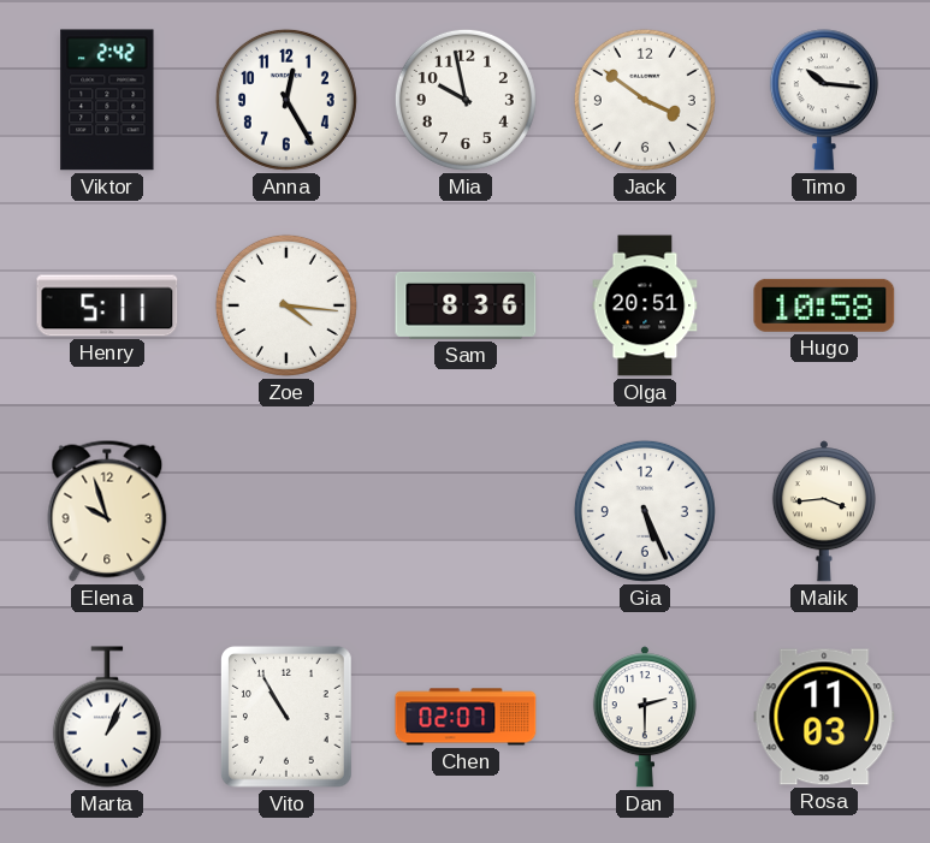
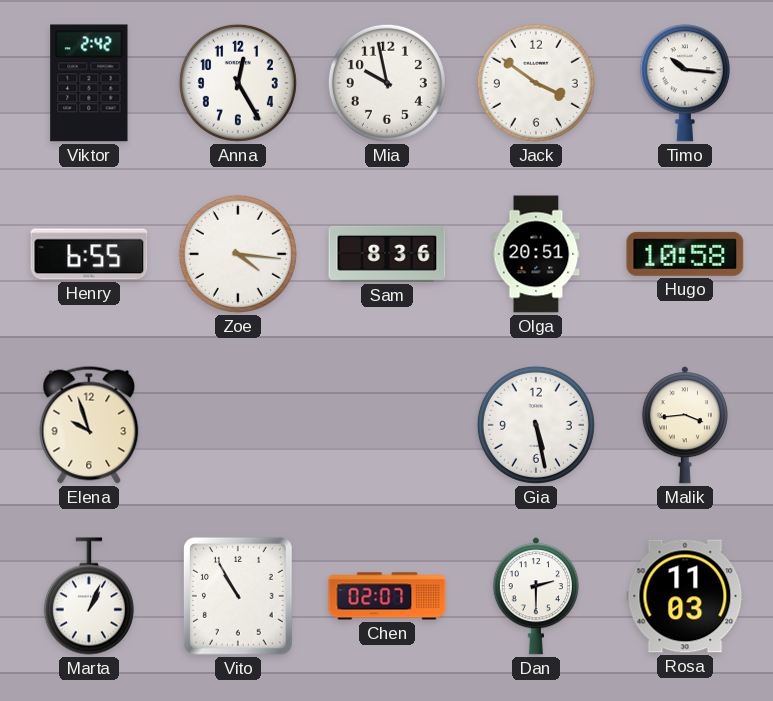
Henry: 5:11 -> 6:55 (89, 254)
Gia: 5:26 -> 5:28 (536, 425)
